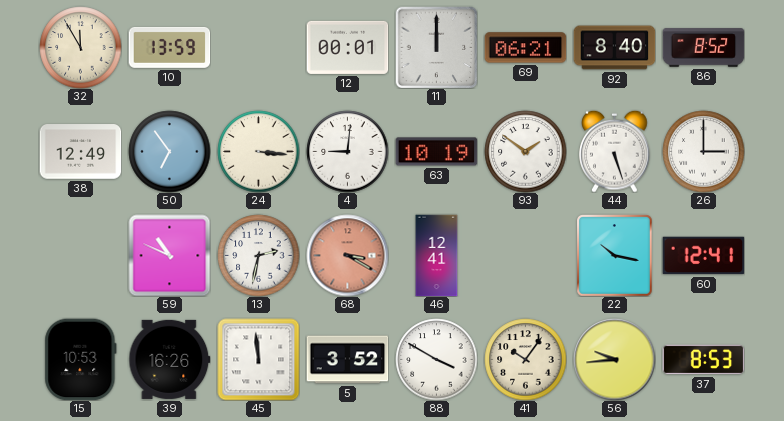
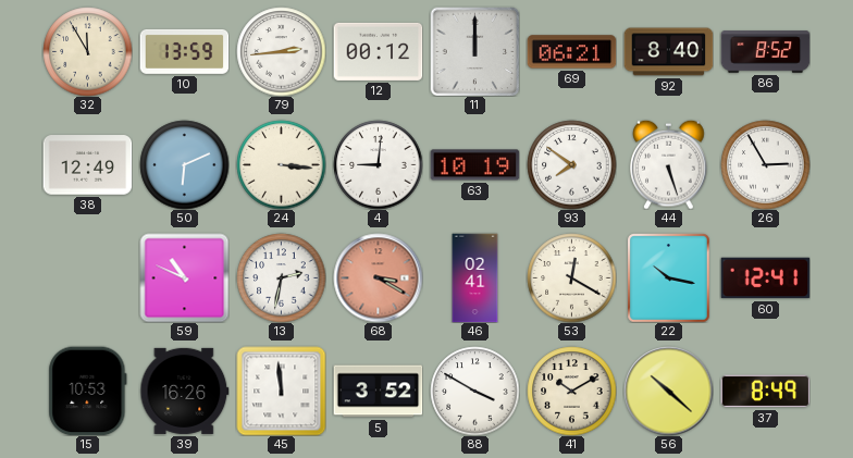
79: none -> 2:44 (281, 51)
12: 00:01 -> 00:12 (378, 51)
50: 6:54 -> 6:11 (184, 164)
93: 1:51 -> 7:51 (571, 164)
26: 3:00 -> 2:55 (765, 164)
46: 12:41 -> 02:41 (475, 277)
53: none -> 12:20 (571, 277)
41: 10:06 -> 10:10 (571, 391)
56: 9:44 -> 10:22 (668, 391)
37: 8:53 -> 8:49 (765, 392)
